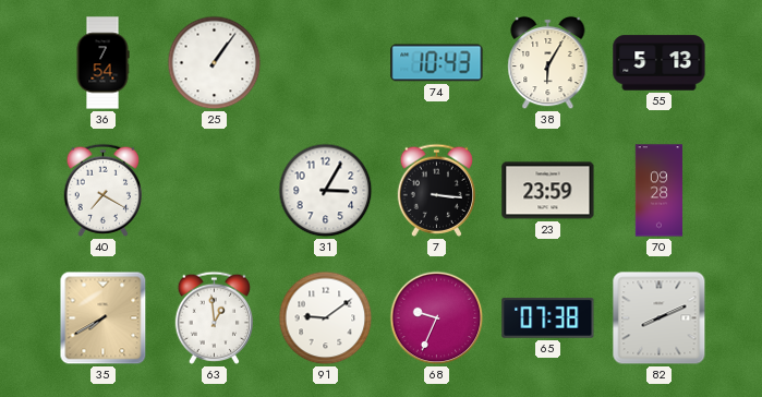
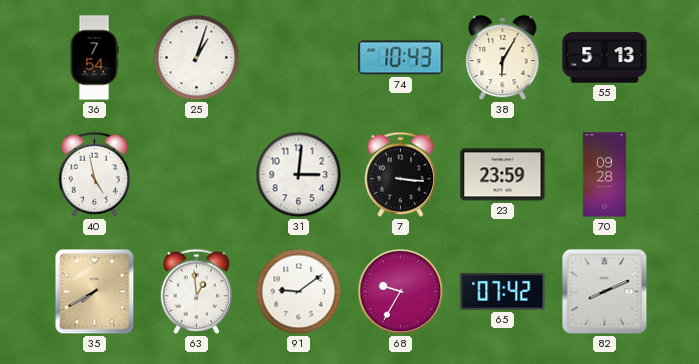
25: 1:06 -> 1:03 (197, 58)
40: 7:20 -> 4:58 (95, 174)
31: 3:05 -> 3:01 (299, 175)
68: 9:34 -> 9:35 (401, 292)
65: 07:38 -> 07:42 (503, 291)
